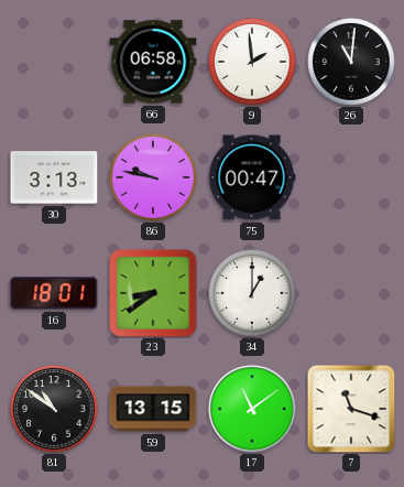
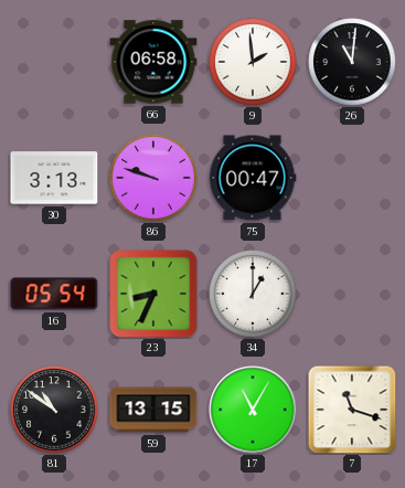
86: 9:47 -> 9:48 (153, 178)
16: 18:01 -> 05:54 (54, 294)
23: 8:39 -> 8:34 (153, 294)
17: 11:09 -> 11:05 (253, 410)
